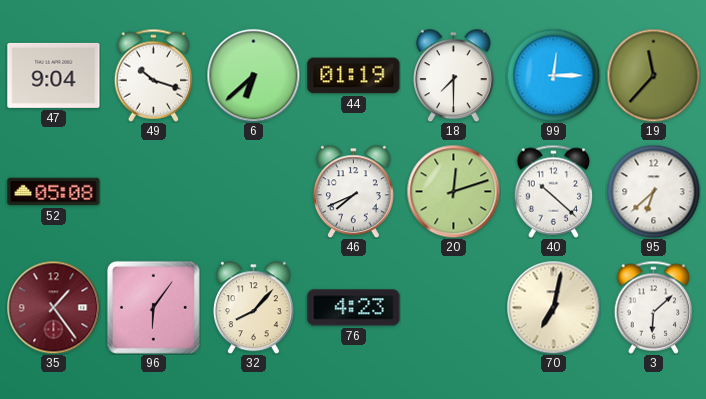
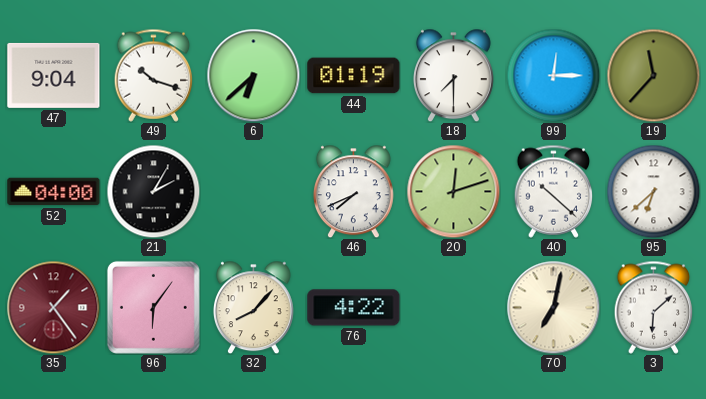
52: 05:08 -> 04:00 (54, 192)
21: none -> 2:05 (153, 191)
76: 4:23 -> 4:22 (354, 308)
